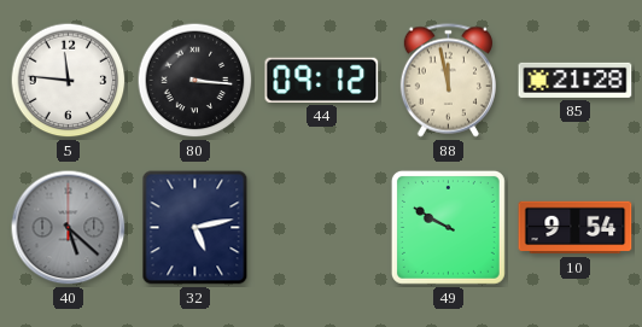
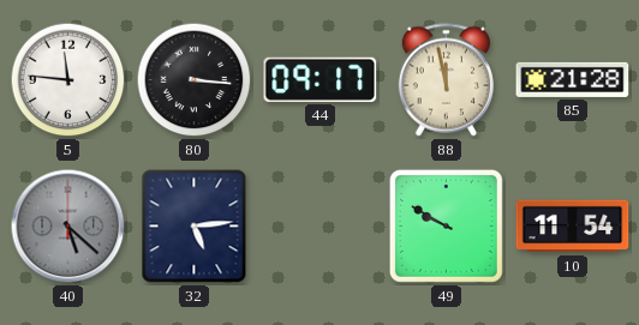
44: 09:12 -> 09:17 (321, 79)
32: 5:13 -> 5:14 (195, 227)
10: 9:54 -> 11:54 (573, 227)
